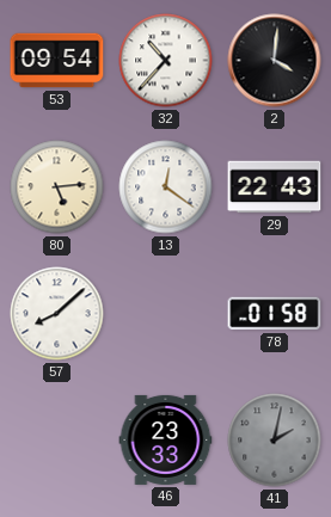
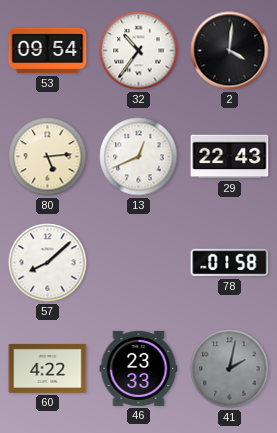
32: 10:37 -> 10:36 (139, 51)
13: 12:21 -> 12:41 (139, 157)
60: none -> 4:22 (48, 368)
